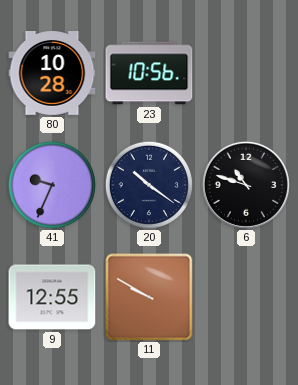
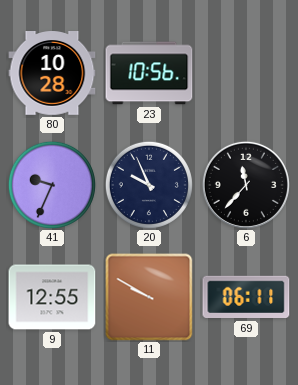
20: 10:21 -> 9:56 (149, 185)
6: 10:48 -> 11:37 (246, 185)
69: none -> 06:11 (246, 297)
